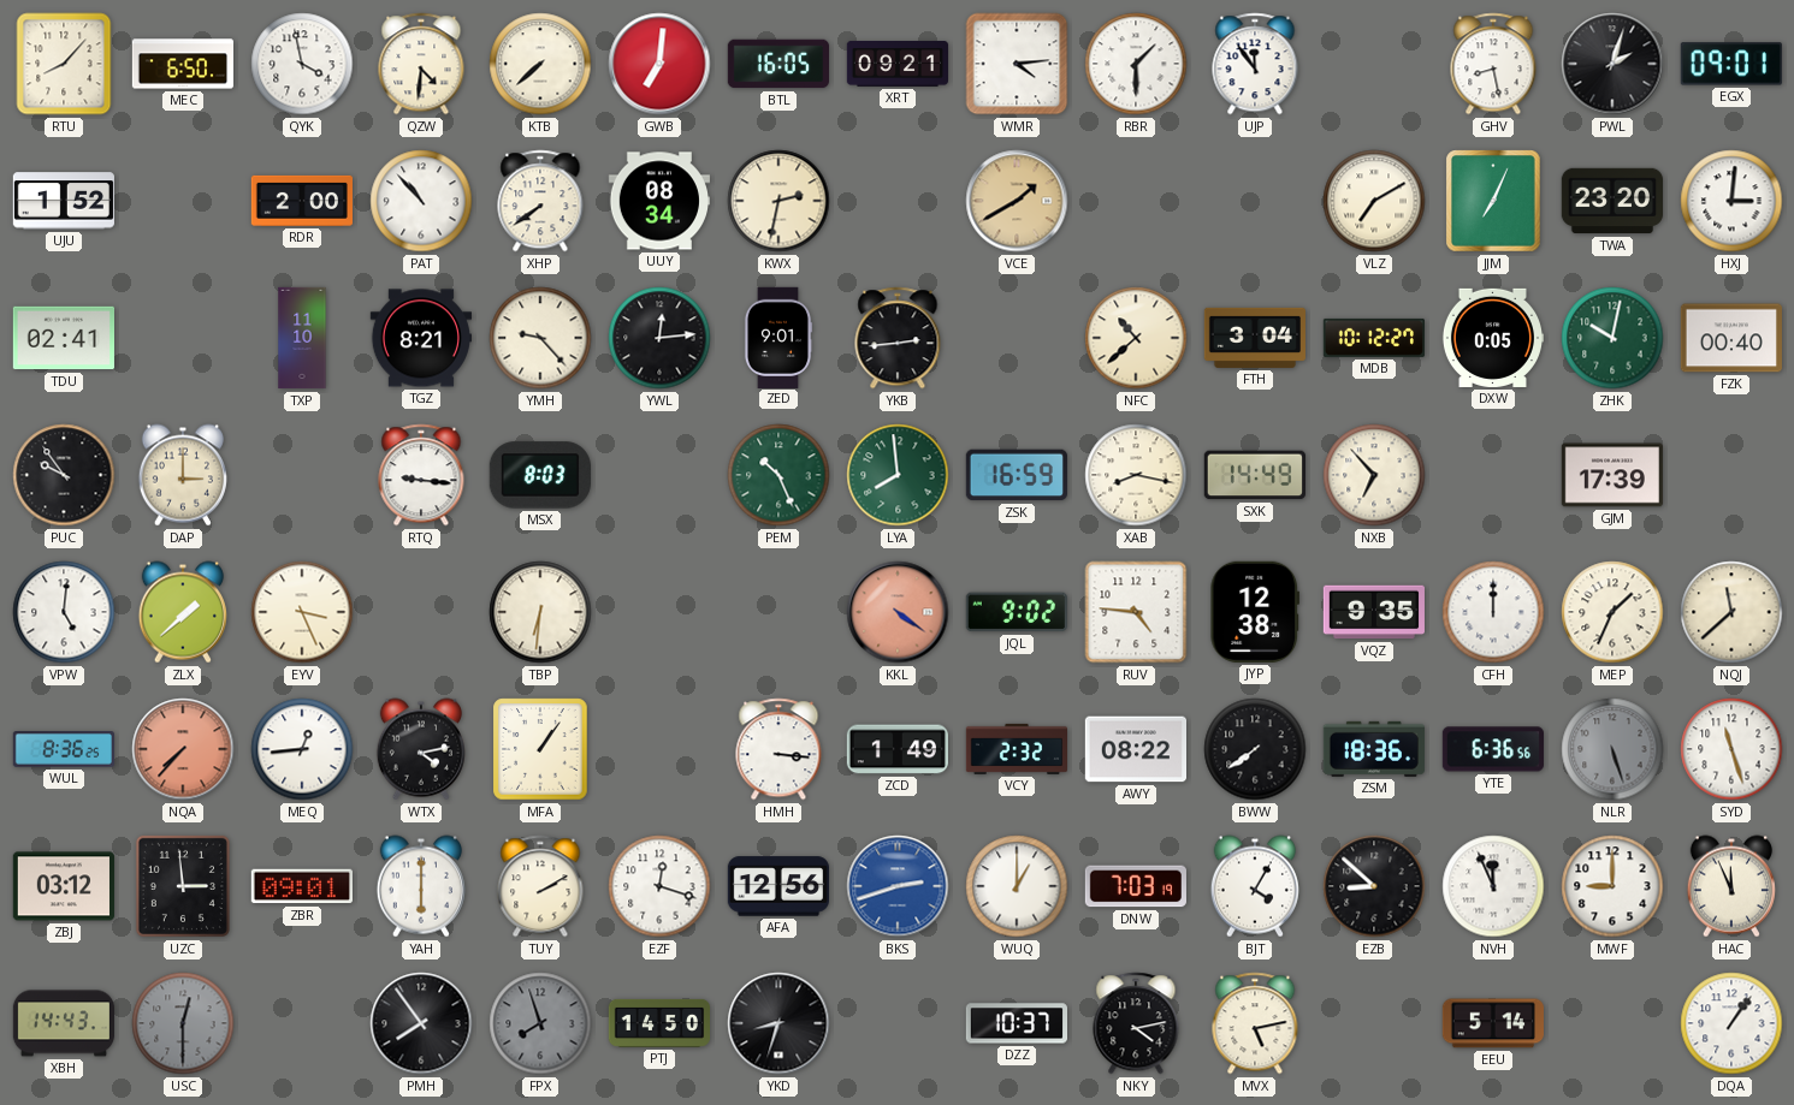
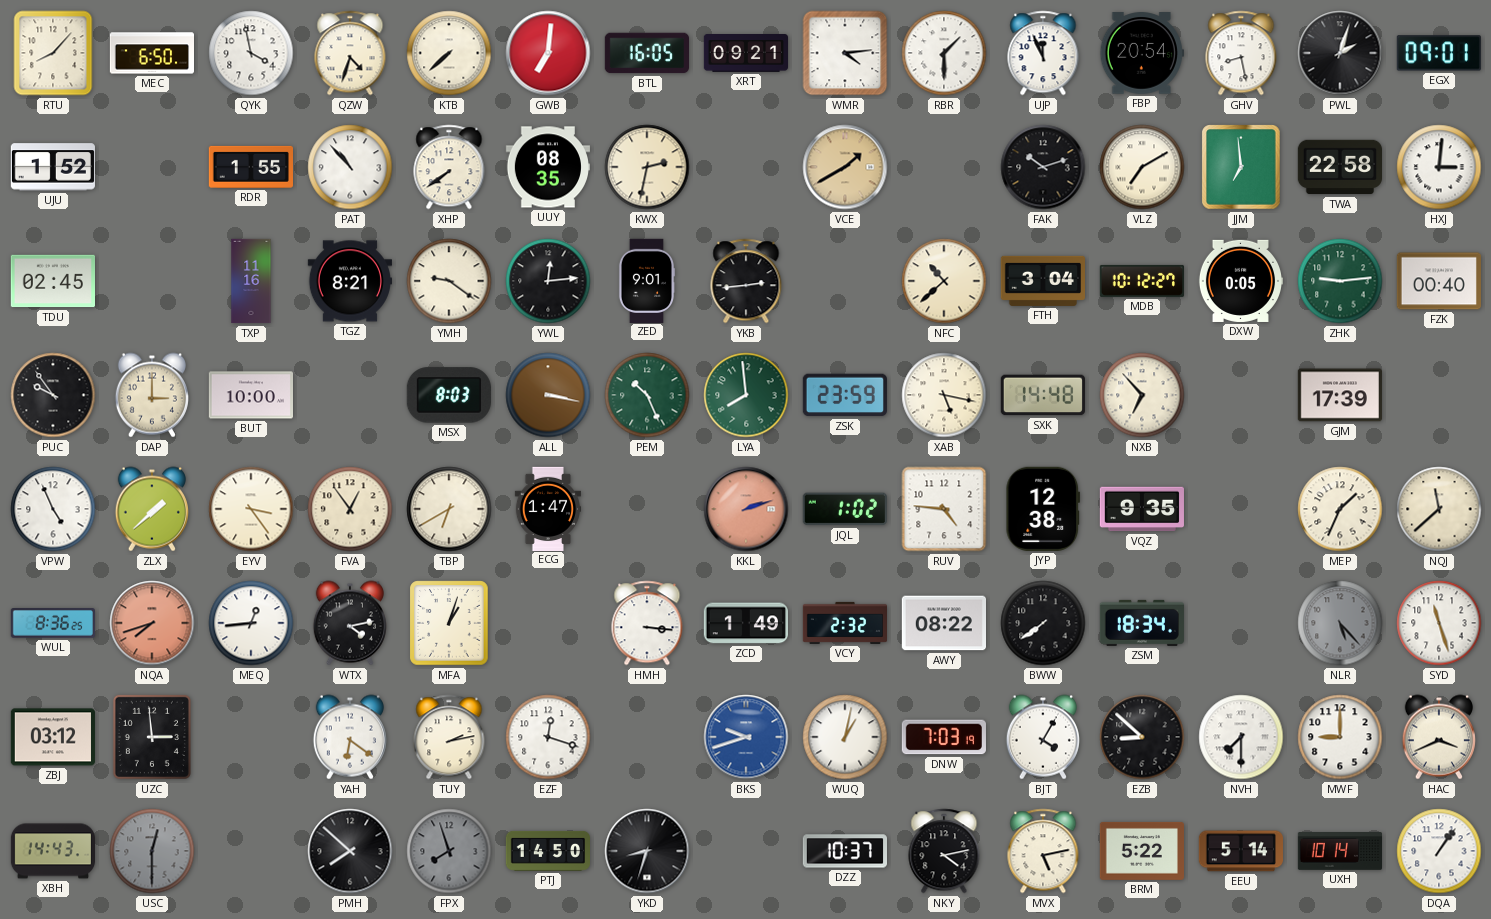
QZW: 4:31 -> 4:33 (350, 53)
UJP: 11:54 -> 11:56 (1043, 53)
FBP: none -> 20:54 (1142, 53)
RDR: 2:00 -> 1:55 (250, 167)
UUY: 08:34 -> 08:35 (547, 167)
FAK: none -> 10:12 (1043, 167)
JJM: 7:04 -> 6:59 (1241, 167)
TWA: 23:20 -> 22:58 (1339, 167)
TDU: 02:41 -> 02:45 (52, 281)
TXP: 11:10 -> 11:16 (251, 281)
YMH: 9:23 -> 9:21 (449, 281)
ZHK: 10:02 -> 9:14 (1340, 281)
BUT: none -> 10:00 (250, 395)
RTQ: 9:16 -> none (421, 475)
ALL: none -> 3:17 (548, 395)
ZSK: 16:59 -> 23:59 (845, 395)
XAB: 8:17 -> 5:17 (944, 395)
SXK: 14:49 -> 14:48 (1043, 395)
VPW: 5:01 -> 4:56 (53, 509)
EYV: 3:26 -> 3:24 (251, 509)
FVA: none -> 12:54 (350, 509)
TBP: 6:31 -> 6:40 (449, 509)
ECG: none -> 1:47 (547, 508)
KKL: 4:21 -> 2:12 (746, 509)
JQL: 9:02 -> 1:02 (845, 509)
CFH: 12:00 -> none (1493, 612)
NQA: 7:37 -> 7:42 (152, 623)
MFA: 1:06 -> 1:03 (449, 623)
ZSM: 18:36 -> 18:34 (1142, 623)
YTE: 6:36 -> none (1493, 749)
NLR: 5:27 -> 5:23 (1340, 623)
ZBR: 09:01 -> none (302, 886)
YAH: 6:00 -> 6:21 (350, 737)
TUY: 2:10 -> 2:13 (449, 737)
AFA: 12:56 -> none (777, 886)
BKS: 2:42 -> 9:42 (746, 737)
WUQ: 1:00 -> 1:02 (845, 737)
NVH: 11:56 -> 7:30 (1241, 737)
HAC: 11:56 -> 3:41 (1439, 737)
PMH: 7:54 -> 7:52 (350, 851)
BRM: none -> 5:22 (1141, 851)
UXH: none -> 10:14 (1339, 852)
